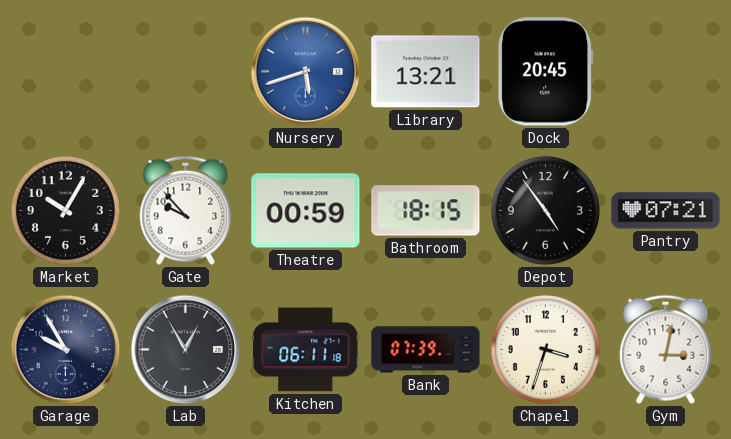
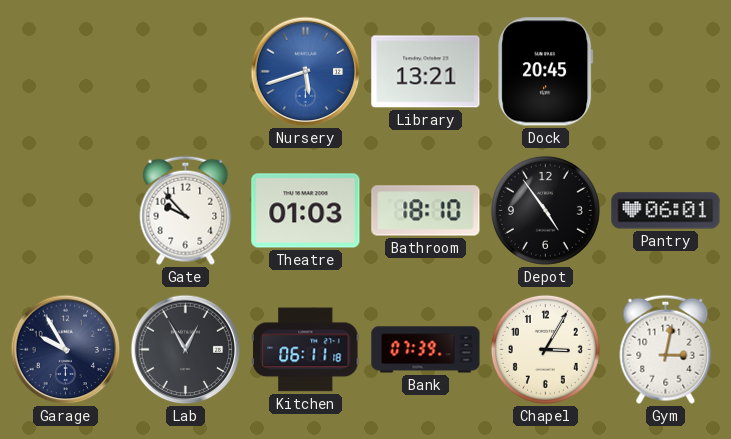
Market: 10:05 -> none (65, 210)
Theatre: 00:59 -> 01:03 (306, 211)
Bathroom: 18:15 -> 18:10 (426, 211)
Pantry: 07:21 -> 06:01 (666, 211)
Chapel: 3:33 -> 3:05 (545, 349)
